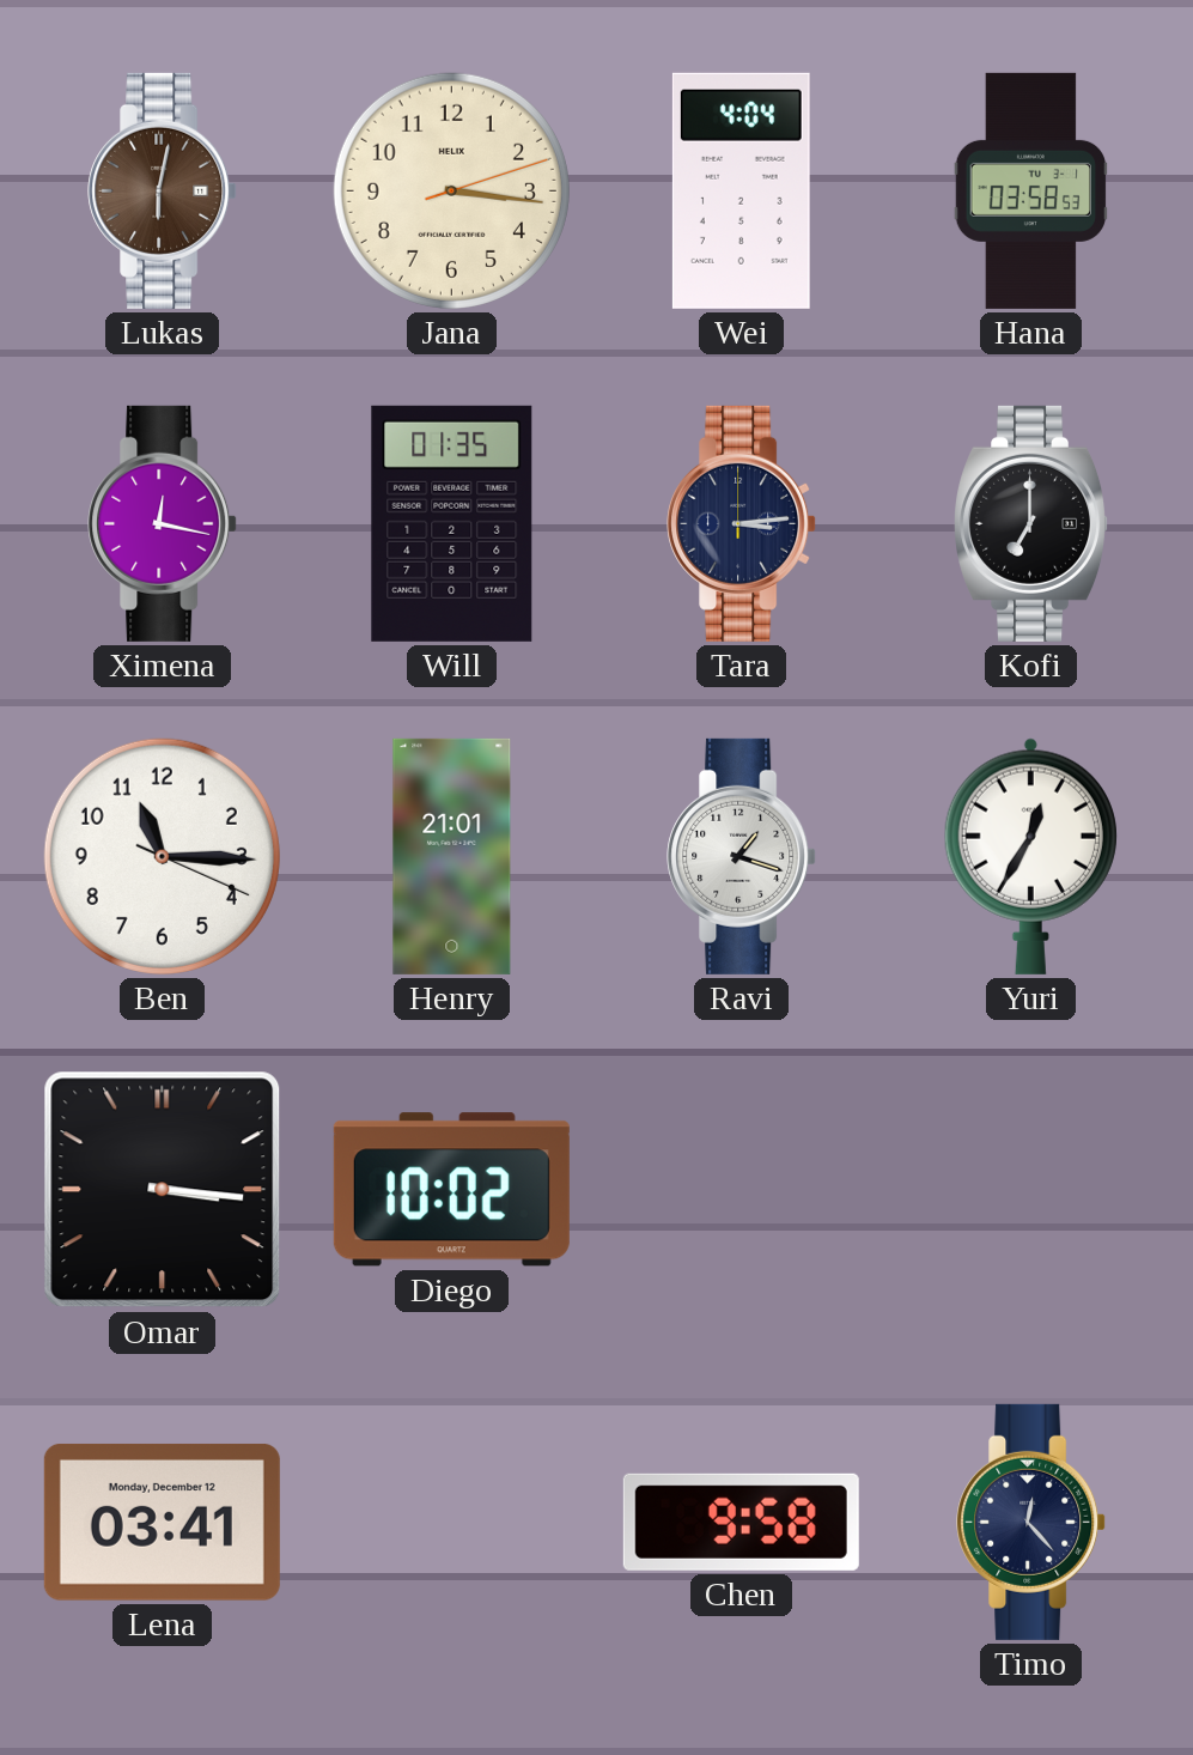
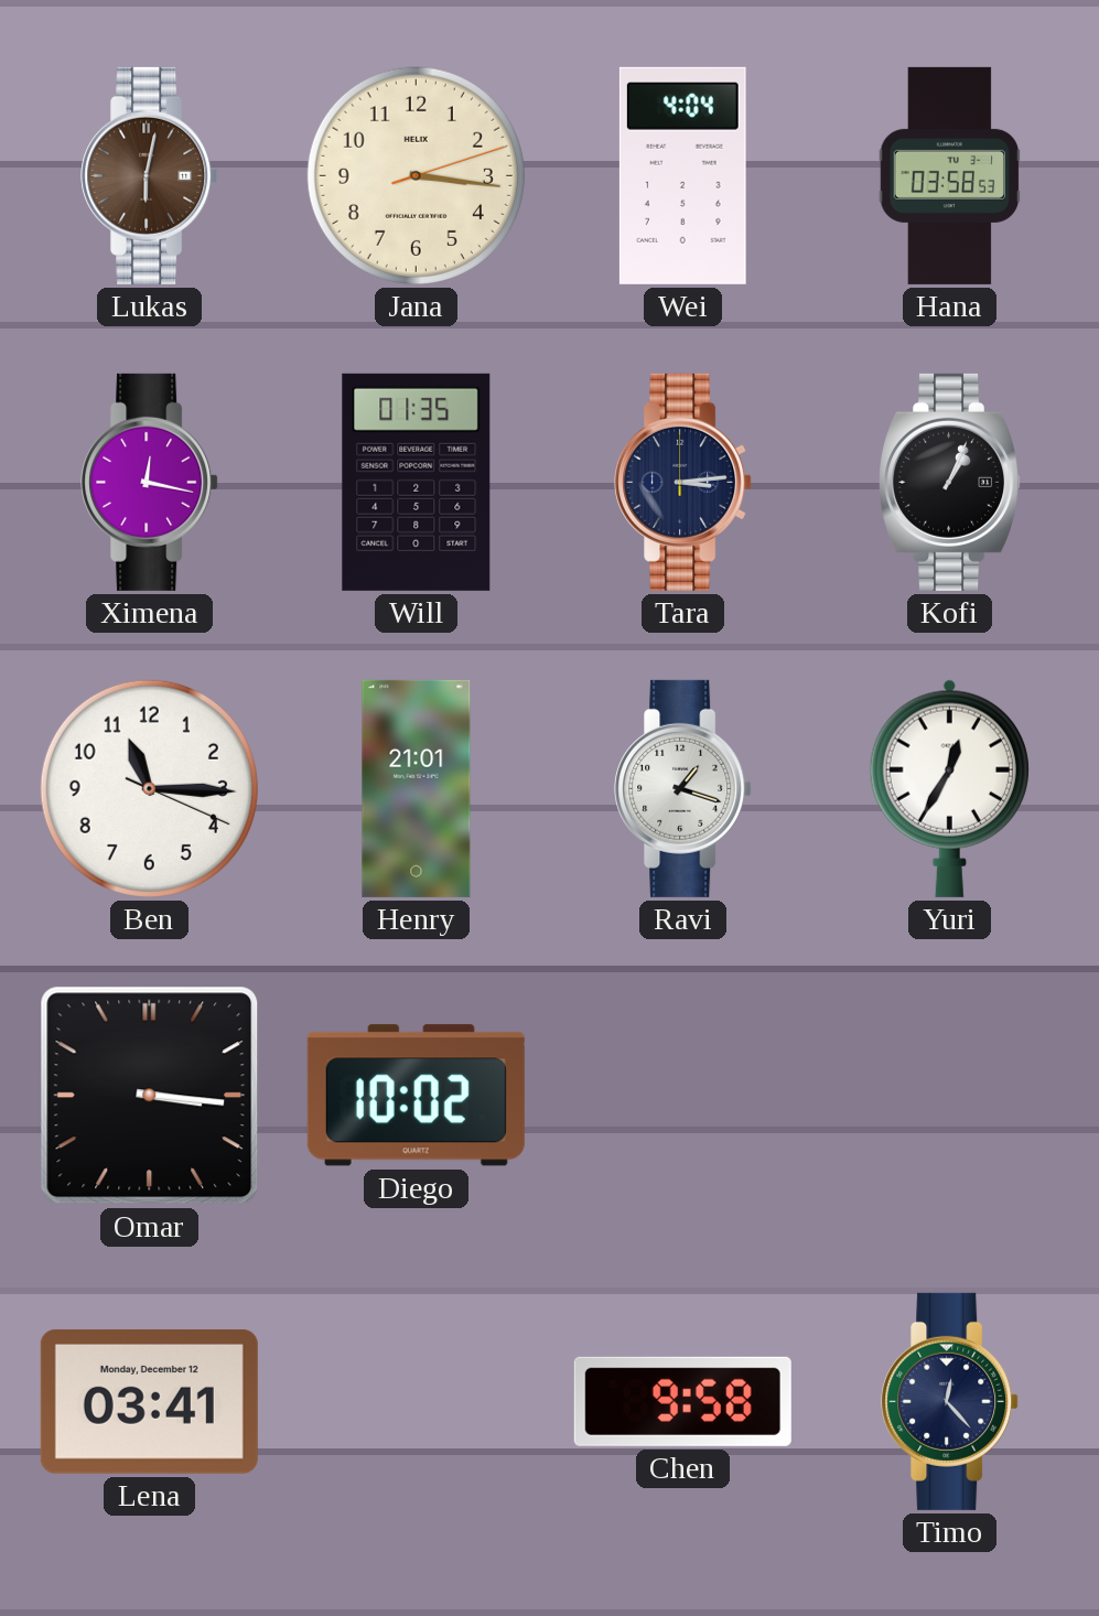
Kofi: 7:00 -> 1:04 (950, 482)
